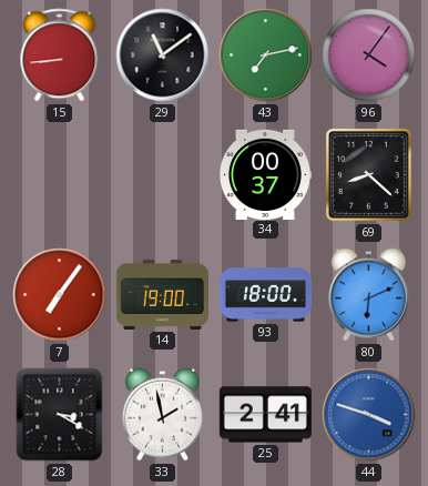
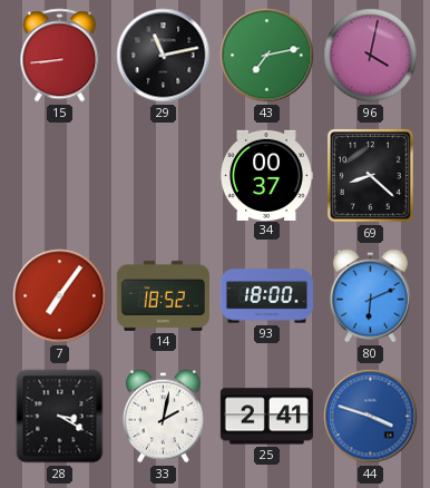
29: 11:09 -> 11:13 (164, 56)
96: 4:06 -> 4:02 (371, 56)
14: 19:00 -> 18:52 (163, 295)
33: 1:58 -> 2:02 (163, 417)
